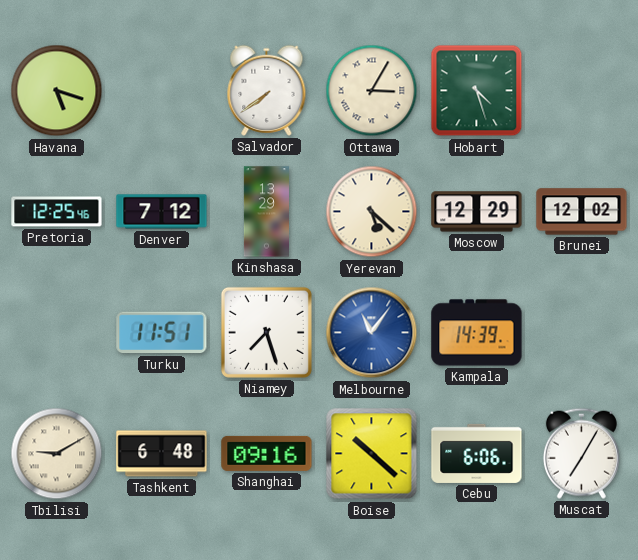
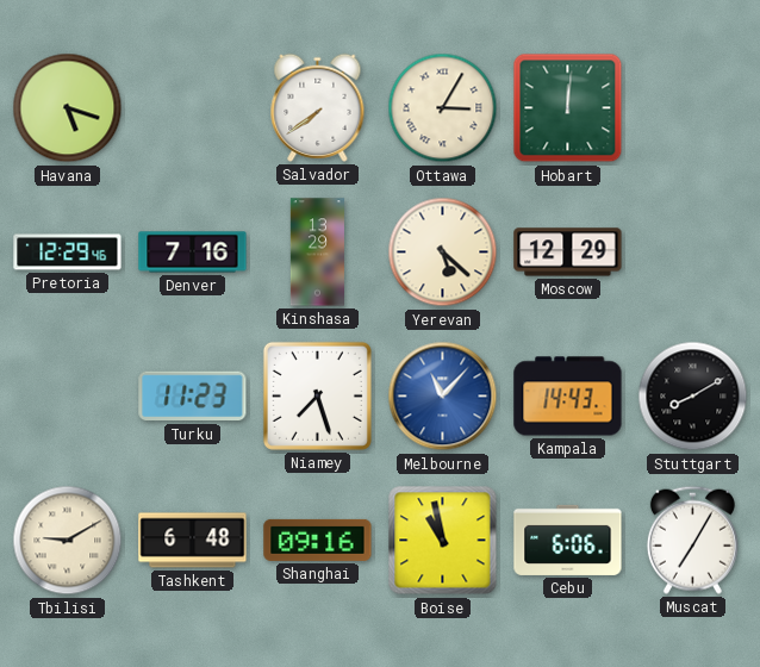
Hobart: 4:27 -> 12:01 (568, 108)
Pretoria: 12:25 -> 12:29 (68, 253)
Denver: 7:12 -> 7:16 (193, 253)
Brunei: 12:02 -> none (582, 212)
Turku: 11:51 -> 11:23 (193, 397)
Melbourne: 11:06 -> 11:07 (443, 397)
Kampala: 14:39 -> 14:43 (568, 397)
Stuttgart: none -> 8:10 (693, 397)
Boise: 10:22 -> 10:58 (443, 541)
